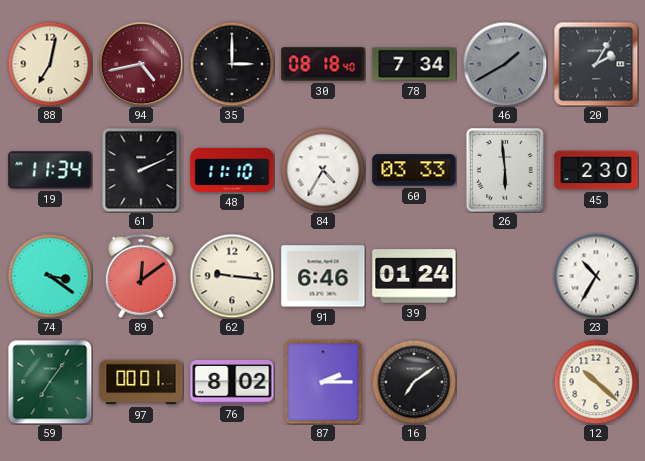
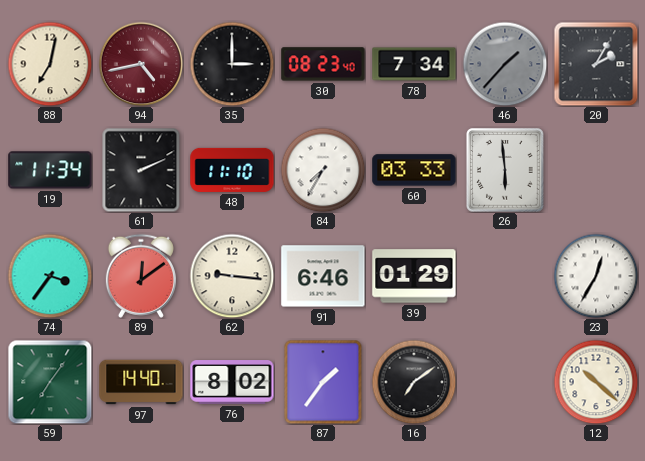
30: 08:18 -> 08:23 (323, 64)
46: 1:40 -> 1:37 (505, 64)
84: 4:35 -> 7:35 (323, 170)
45: 2:30 -> none (596, 170)
74: 3:21 -> 3:36 (50, 276)
39: 01:24 -> 01:29 (414, 276)
23: 10:35 -> 12:35 (596, 276)
97: 00:01 -> 14:40 (141, 382)
87: 2:15 -> 1:36 (323, 382)
